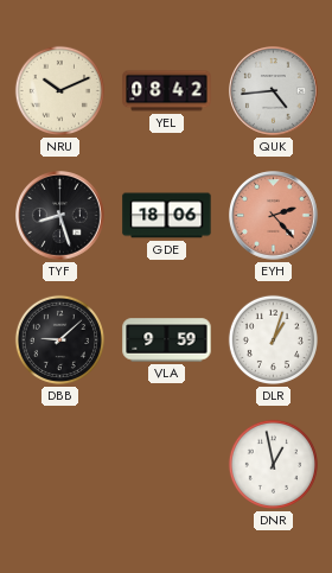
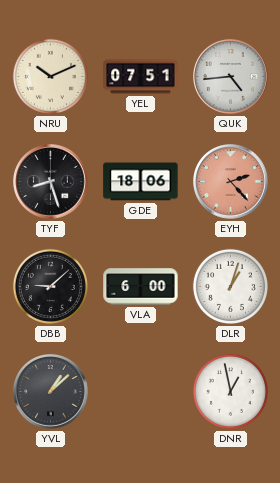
YEL: 08:42 -> 07:51 (141, 77)
VLA: 9:59 -> 6:00 (141, 287)
YVL: none -> 1:08 (51, 392)
